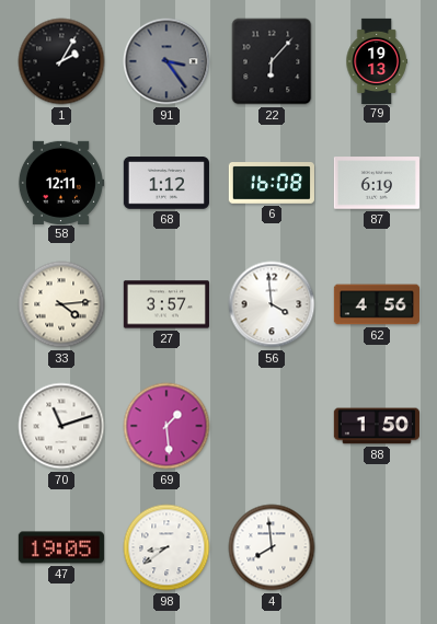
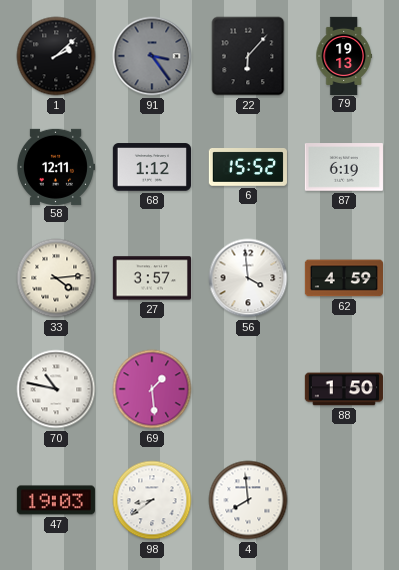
1: 2:05 -> 2:08 (56, 56)
6: 16:08 -> 15:52 (248, 168)
62: 4:56 -> 4:59 (343, 278)
70: 11:12 -> 10:47 (56, 389)
47: 19:05 -> 19:03 (56, 500)
